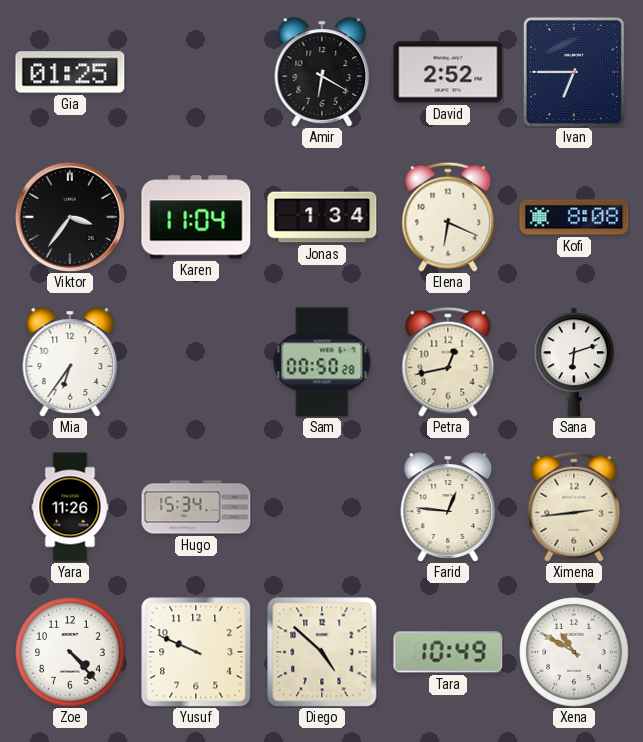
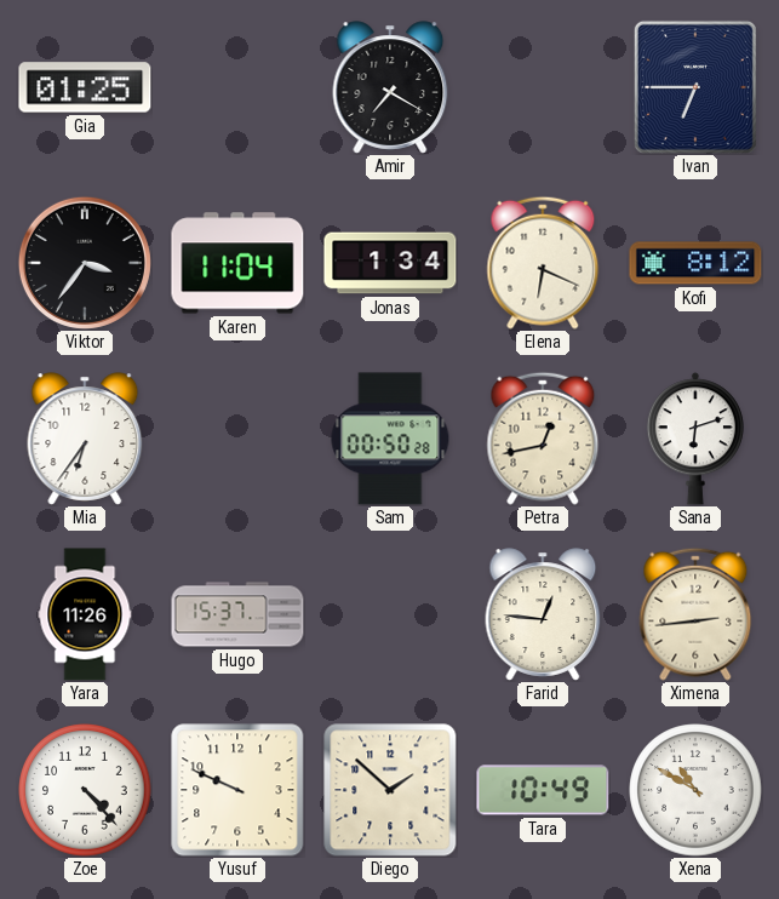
Amir: 6:20 -> 7:20 (390, 87)
David: 2:52 -> none (448, 72)
Kofi: 8:08 -> 8:12 (695, 263)
Hugo: 15:34 -> 15:37 (237, 614)
Diego: 4:52 -> 1:52 (390, 790)
